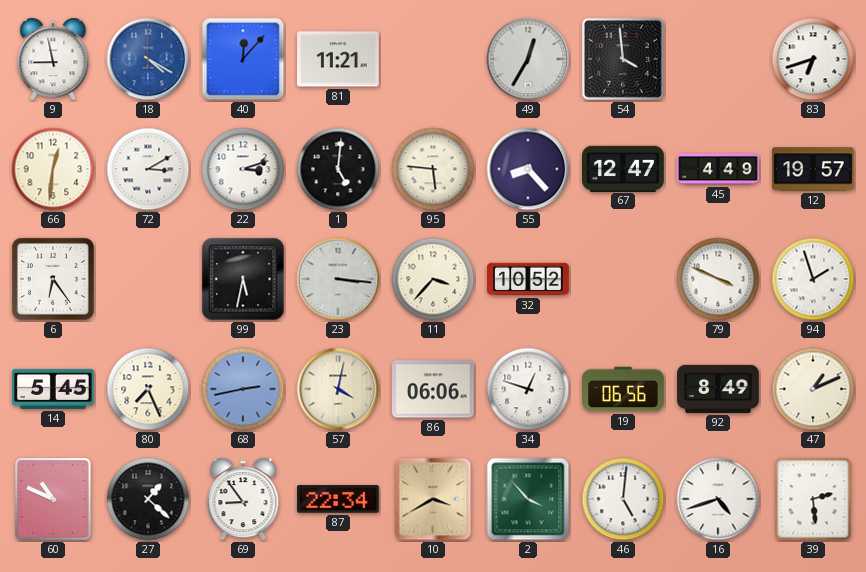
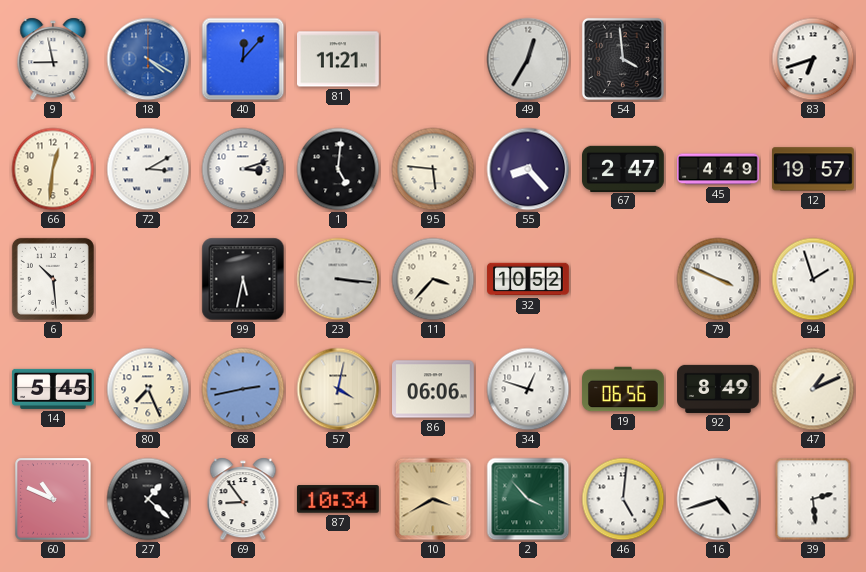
67: 12:47 -> 2:47 (624, 168)
6: 6:24 -> 10:29 (53, 279)
87: 22:34 -> 10:34 (338, 499)
